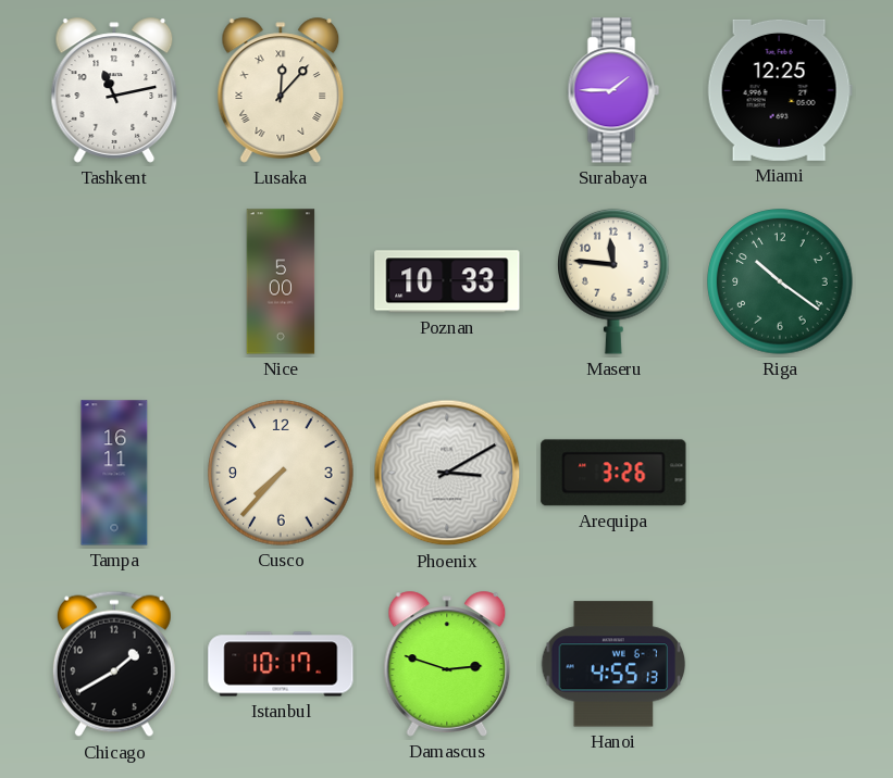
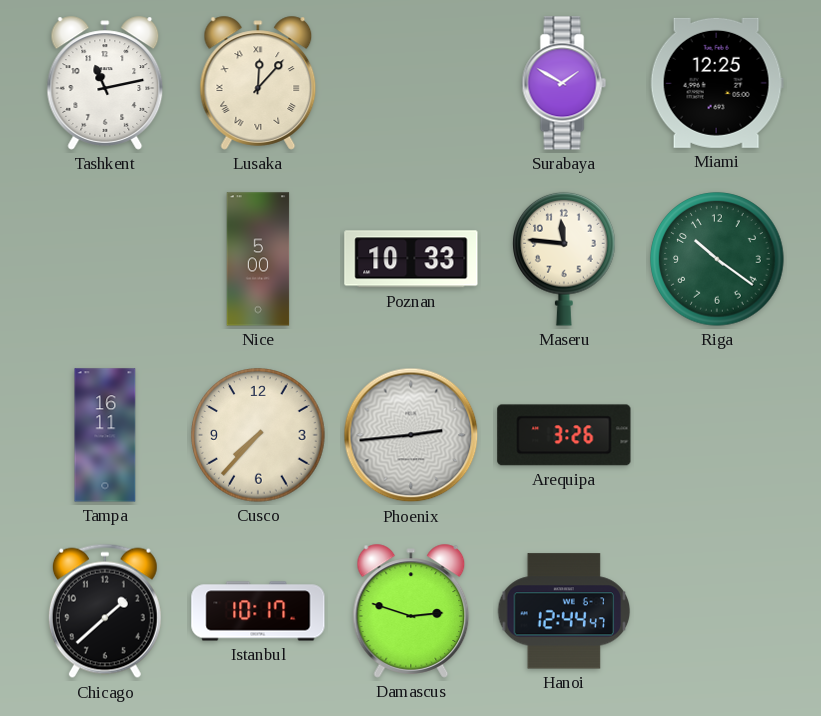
Surabaya: 1:45 -> 1:50 (564, 83)
Phoenix: 3:10 -> 2:44 (411, 435)
Chicago: 1:40 -> 1:38 (105, 611)
Hanoi: 4:55 -> 12:44 (564, 611)
